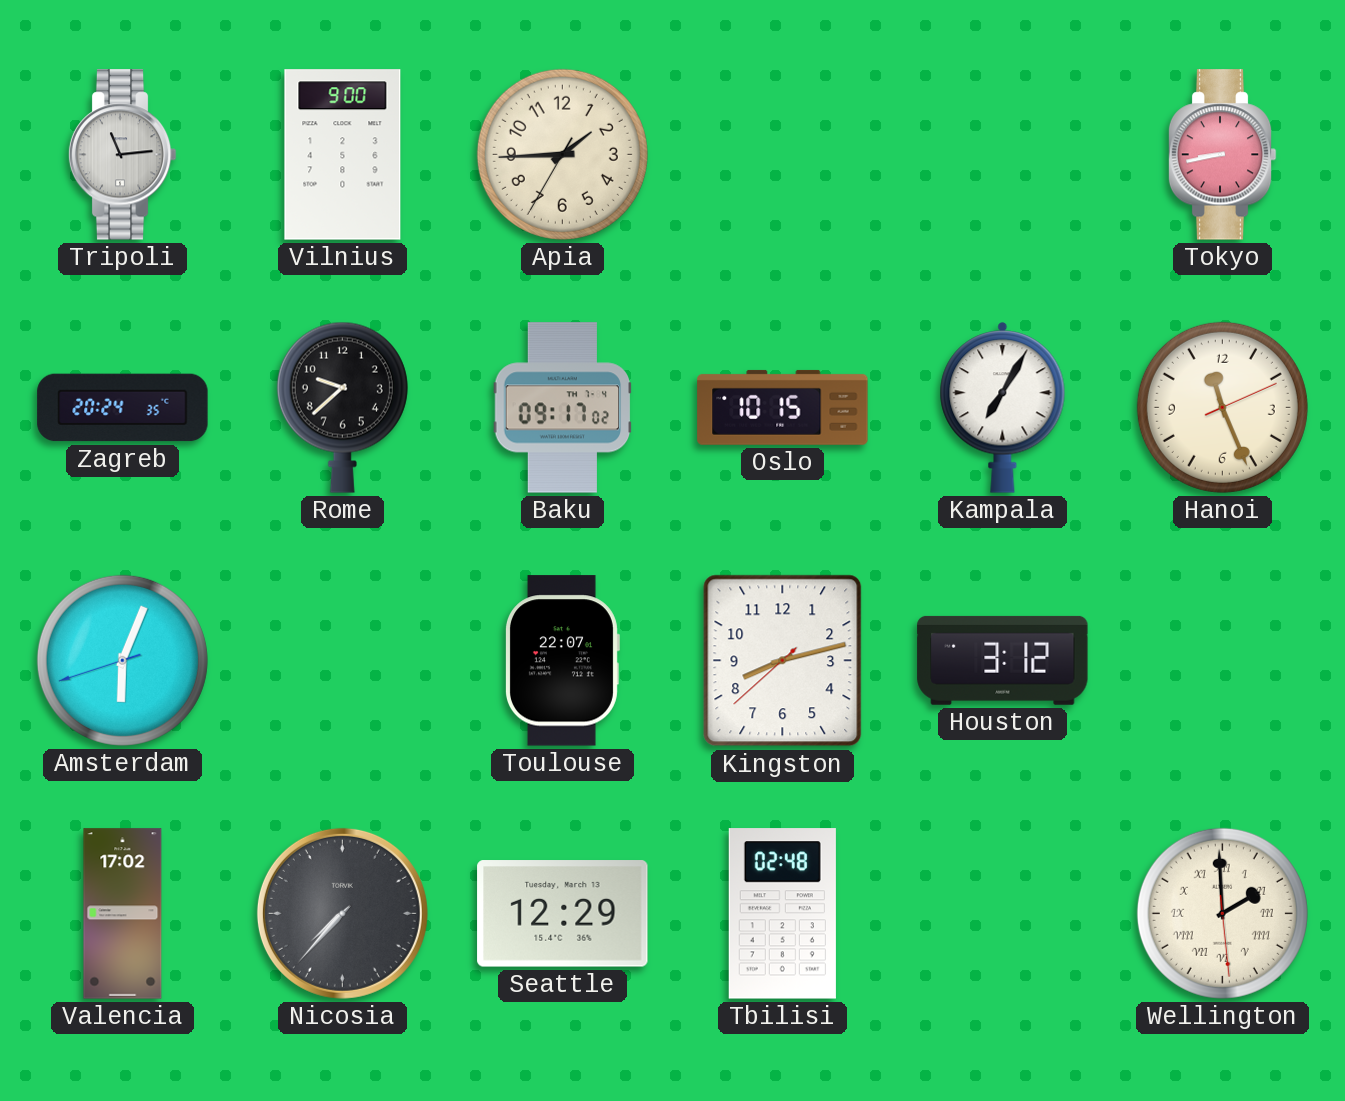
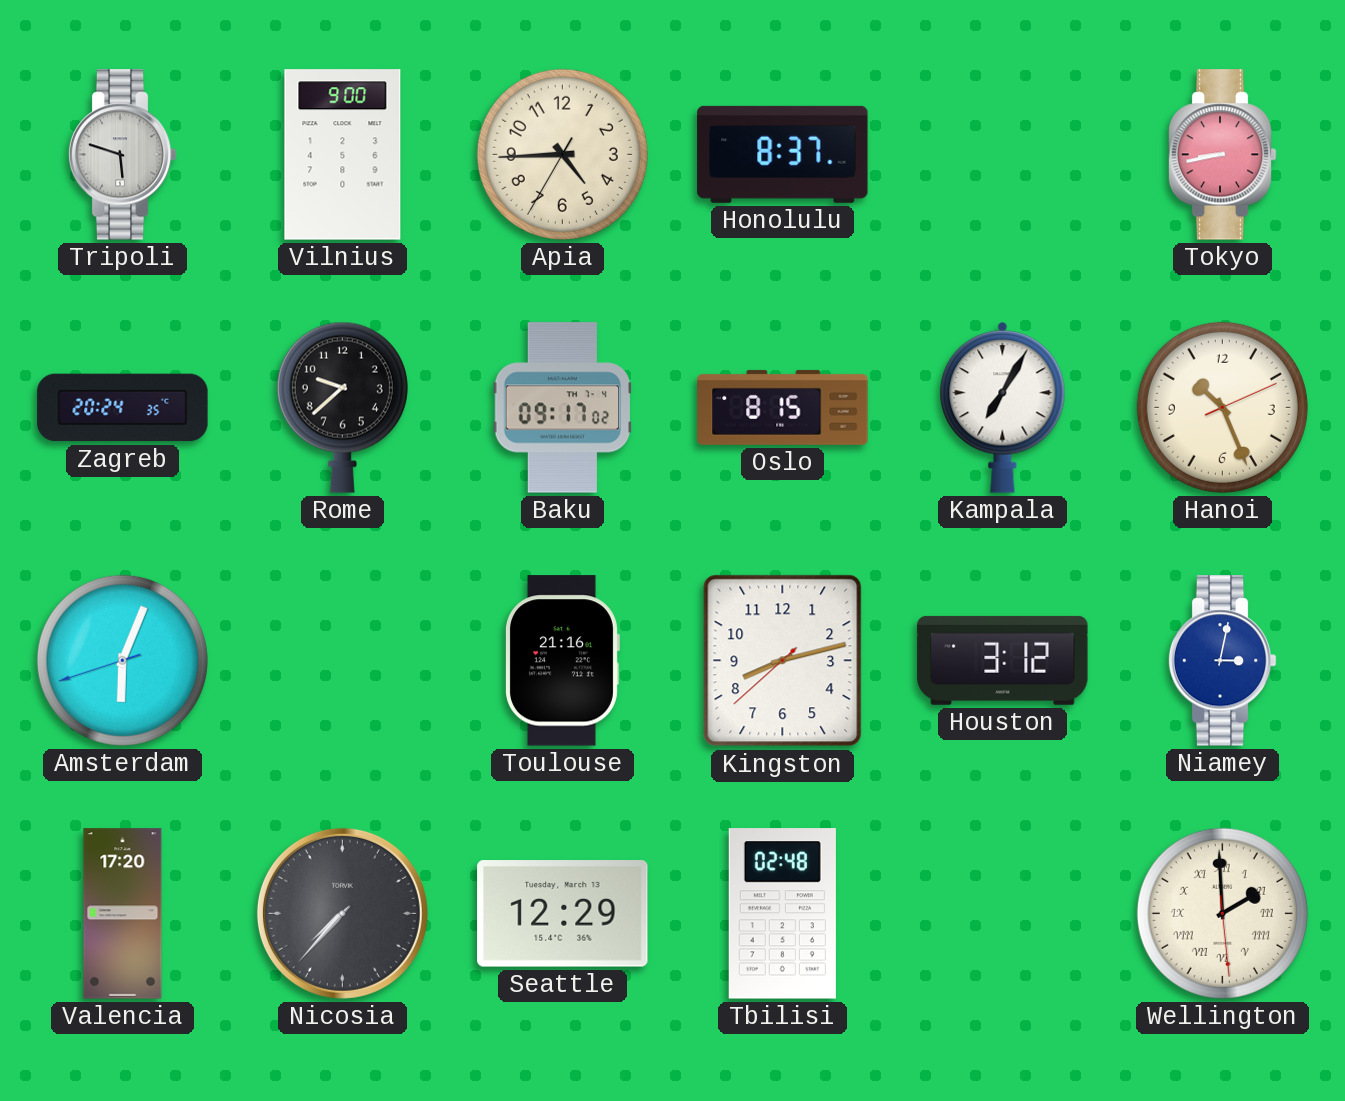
Tripoli: 11:14 -> 5:48 (122, 155)
Apia: 1:44 -> 4:44 (562, 154)
Honolulu: none -> 8:37 (783, 154)
Oslo: 10:15 -> 8:15 (783, 407)
Hanoi: 11:26 -> 10:26 (1222, 407)
Toulouse: 22:07 -> 21:16 (562, 661)
Niamey: none -> 3:02 (1222, 661)
Valencia: 17:02 -> 17:20 (123, 914)
